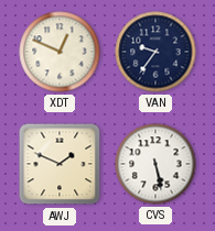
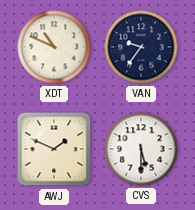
XDT: 12:49 -> 10:49 (54, 47)
CVS: 5:28 -> 5:30 (141, 149)
